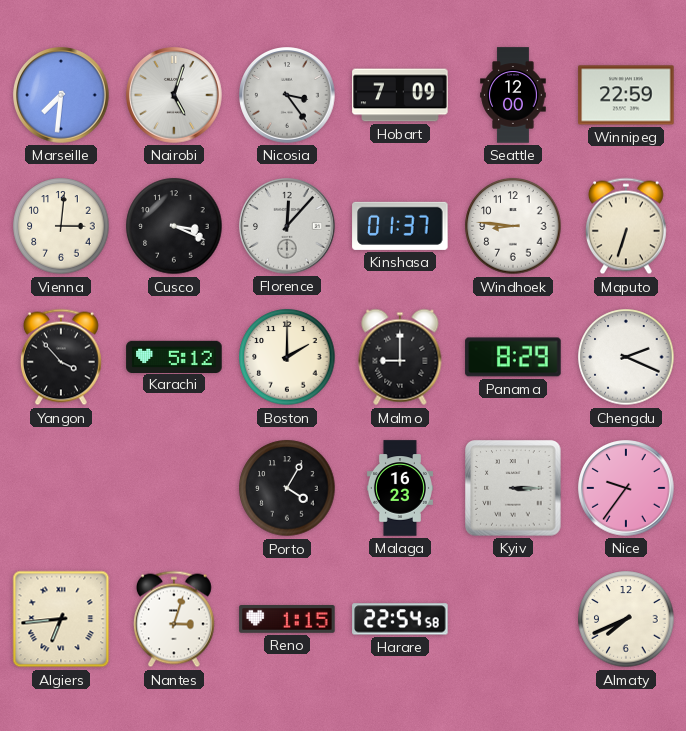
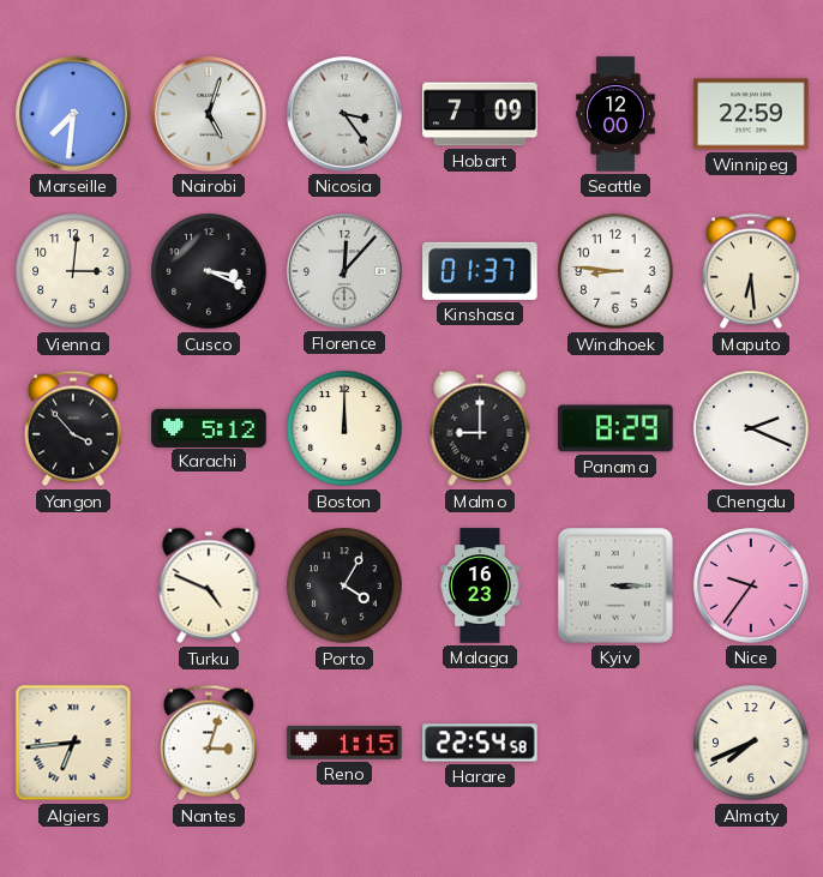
Maputo: 6:33 -> 6:29 (751, 271)
Boston: 2:00 -> 12:00 (344, 428)
Turku: none -> 4:49 (209, 585)
